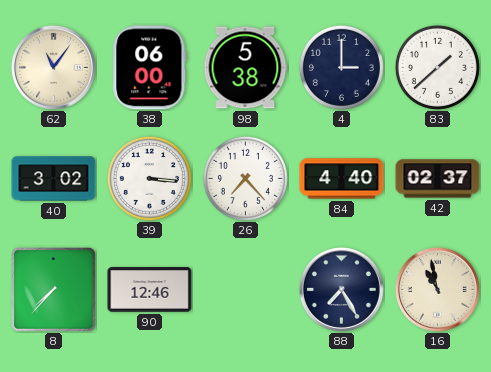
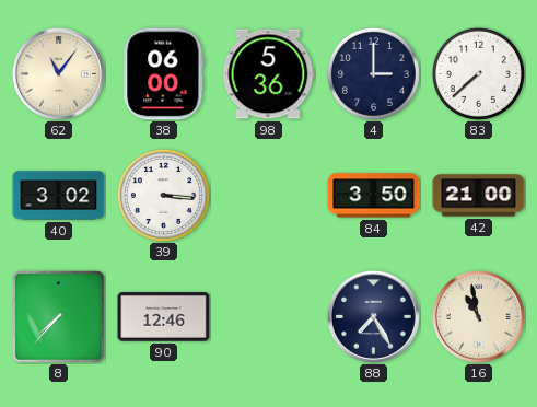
98: 5:38 -> 5:36 (268, 74)
83: 1:38 -> 7:38 (478, 73)
26: 7:23 -> none (245, 178)
84: 4:40 -> 3:50 (374, 196)
42: 02:37 -> 21:00 (479, 196)
